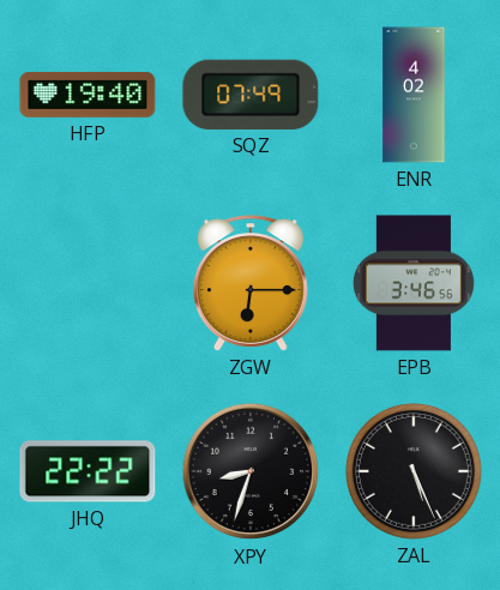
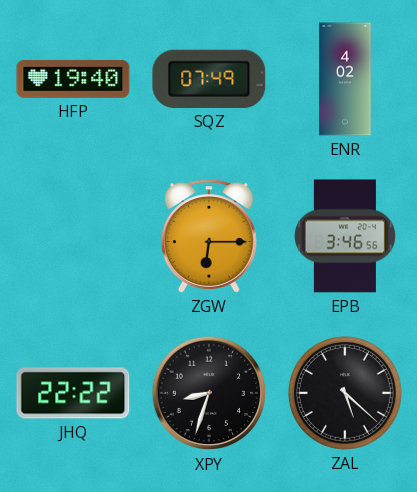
ZAL: 5:26 -> 5:22 (345, 393)
